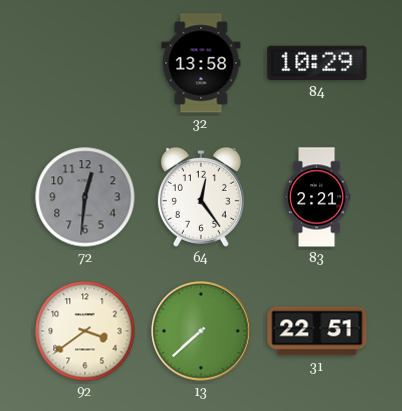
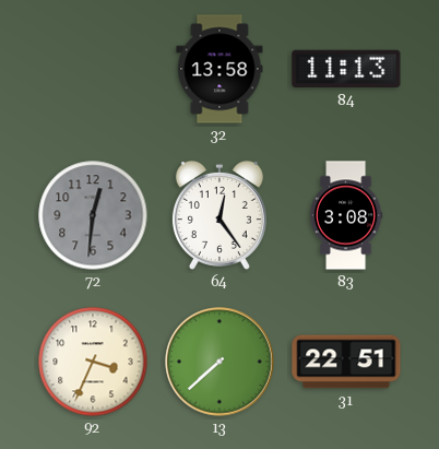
84: 10:29 -> 11:13 (346, 69)
83: 2:21 -> 3:08 (346, 215)
92: 3:39 -> 3:34 (93, 362)
